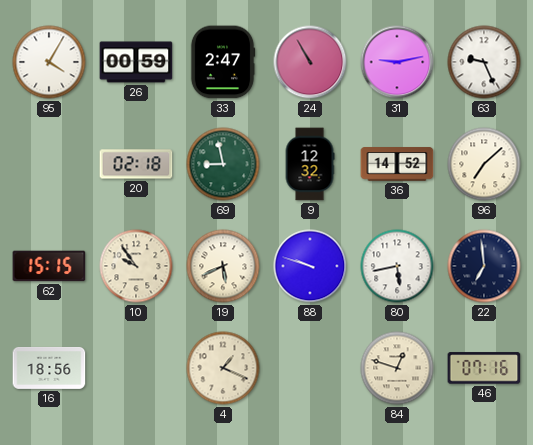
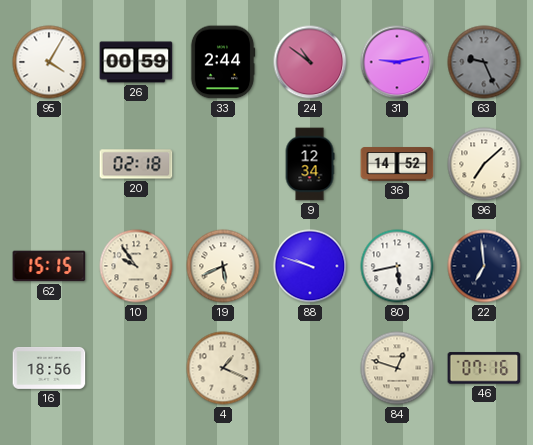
33: 2:47 -> 2:44 (223, 62)
24: 10:55 -> 10:51 (310, 62)
63 dial: white -> grey (484, 62)
69: 8:58 -> none (223, 164)
9: 12:32 -> 12:34 (310, 164)
